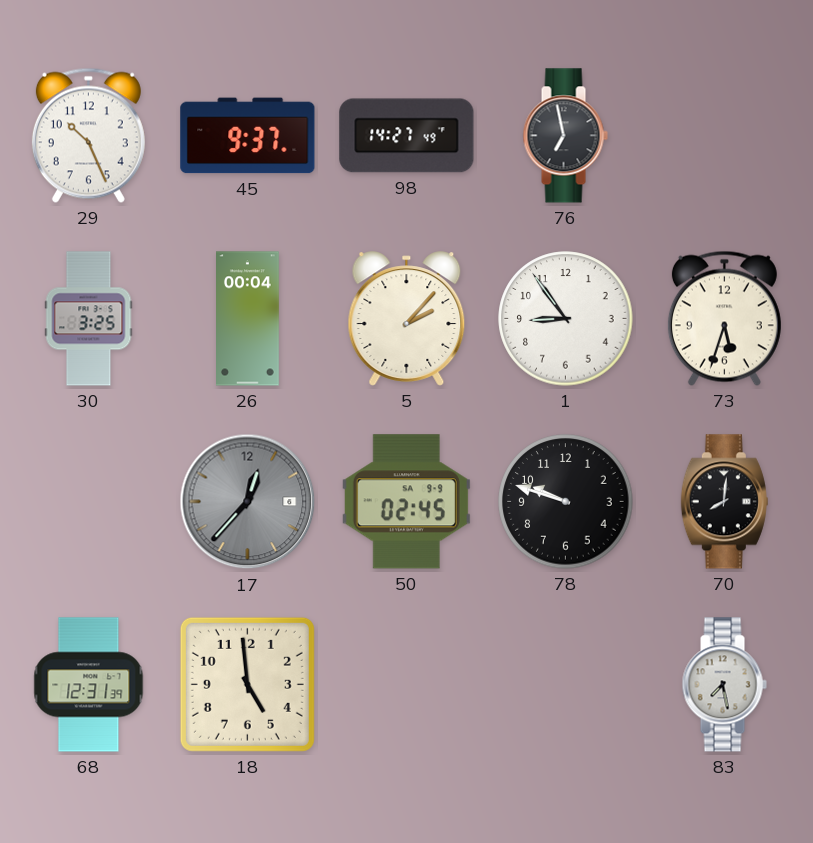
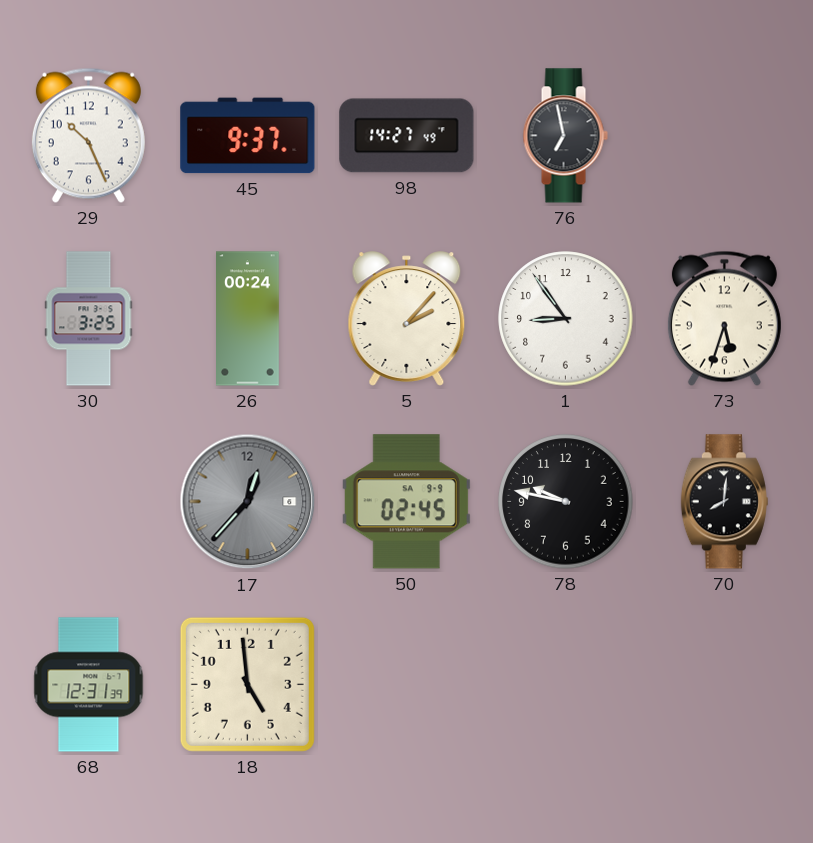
26: 00:04 -> 00:24 (248, 319)
78: 9:48 -> 9:47 (566, 502)
83: 7:28 -> none (724, 685)
